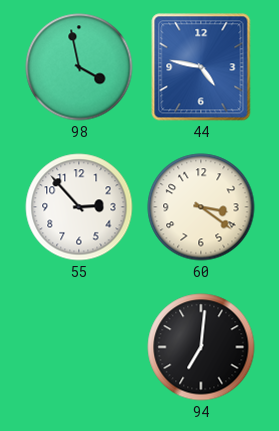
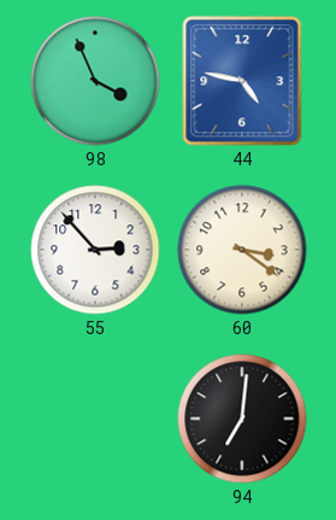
98: 3:58 -> 3:56 (95, 81)
